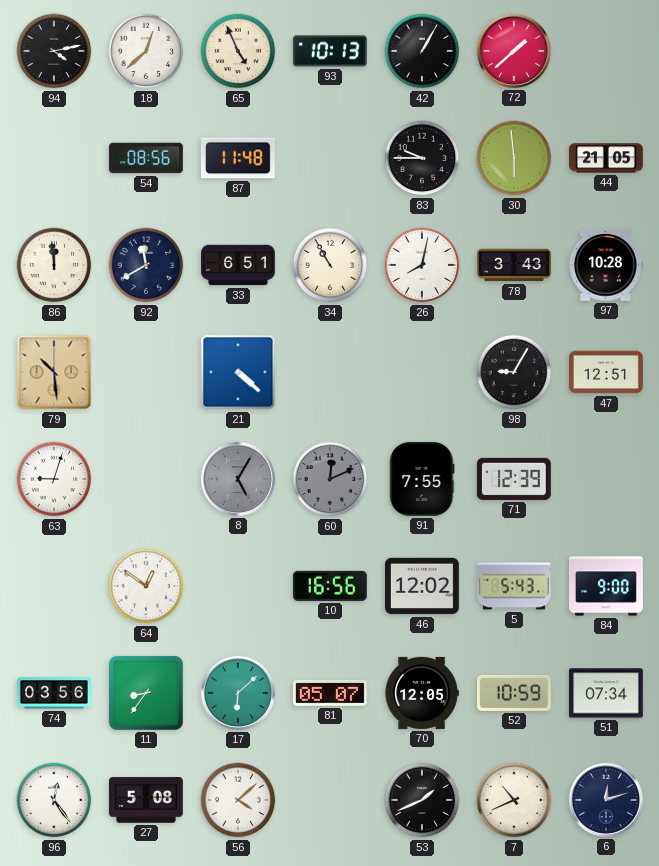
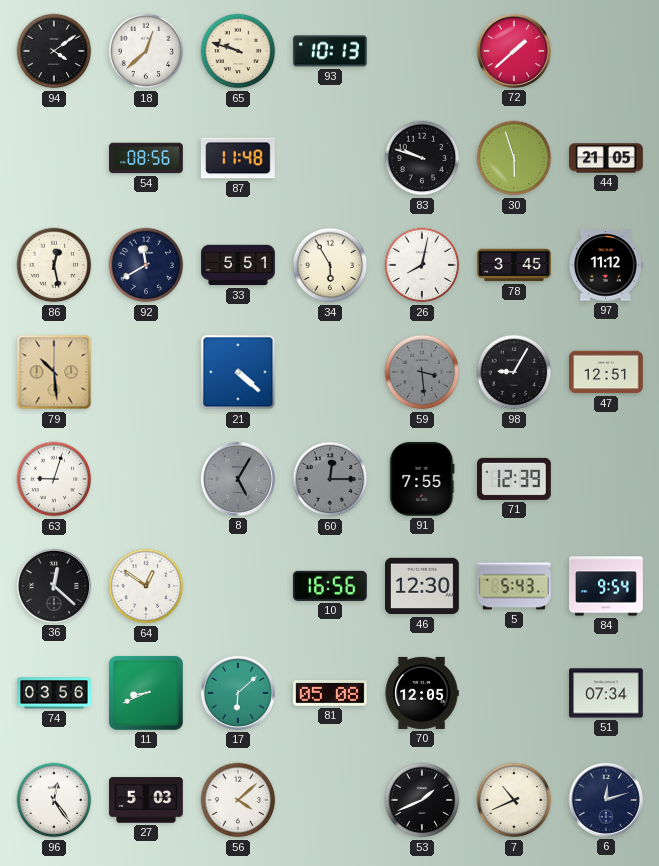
94: 4:13 -> 4:09 (54, 51)
65: 4:56 -> 9:48 (238, 51)
42: 1:05 -> none (422, 51)
83: 9:45 -> 9:48 (422, 158)
30: 5:59 -> 5:57 (514, 158)
86: 11:59 -> 12:28 (54, 265)
33: 6:51 -> 5:51 (238, 265)
34: 10:55 -> 5:55 (330, 265)
78: 3:43 -> 3:45 (515, 265)
97: 10:28 -> 11:12 (606, 265)
59: none -> 3:29 (422, 372)
60: 12:11 -> 12:15 (330, 479)
36: none -> 12:22 (54, 586)
46: 12:02 -> 12:30 (423, 586)
84: 9:00 -> 9:54 (607, 586)
11: 8:36 -> 8:41 (146, 693)
81: 05:07 -> 05:08 (331, 693)
52: 10:59 -> none (515, 693)
27: 5:08 -> 5:03 (147, 800)
